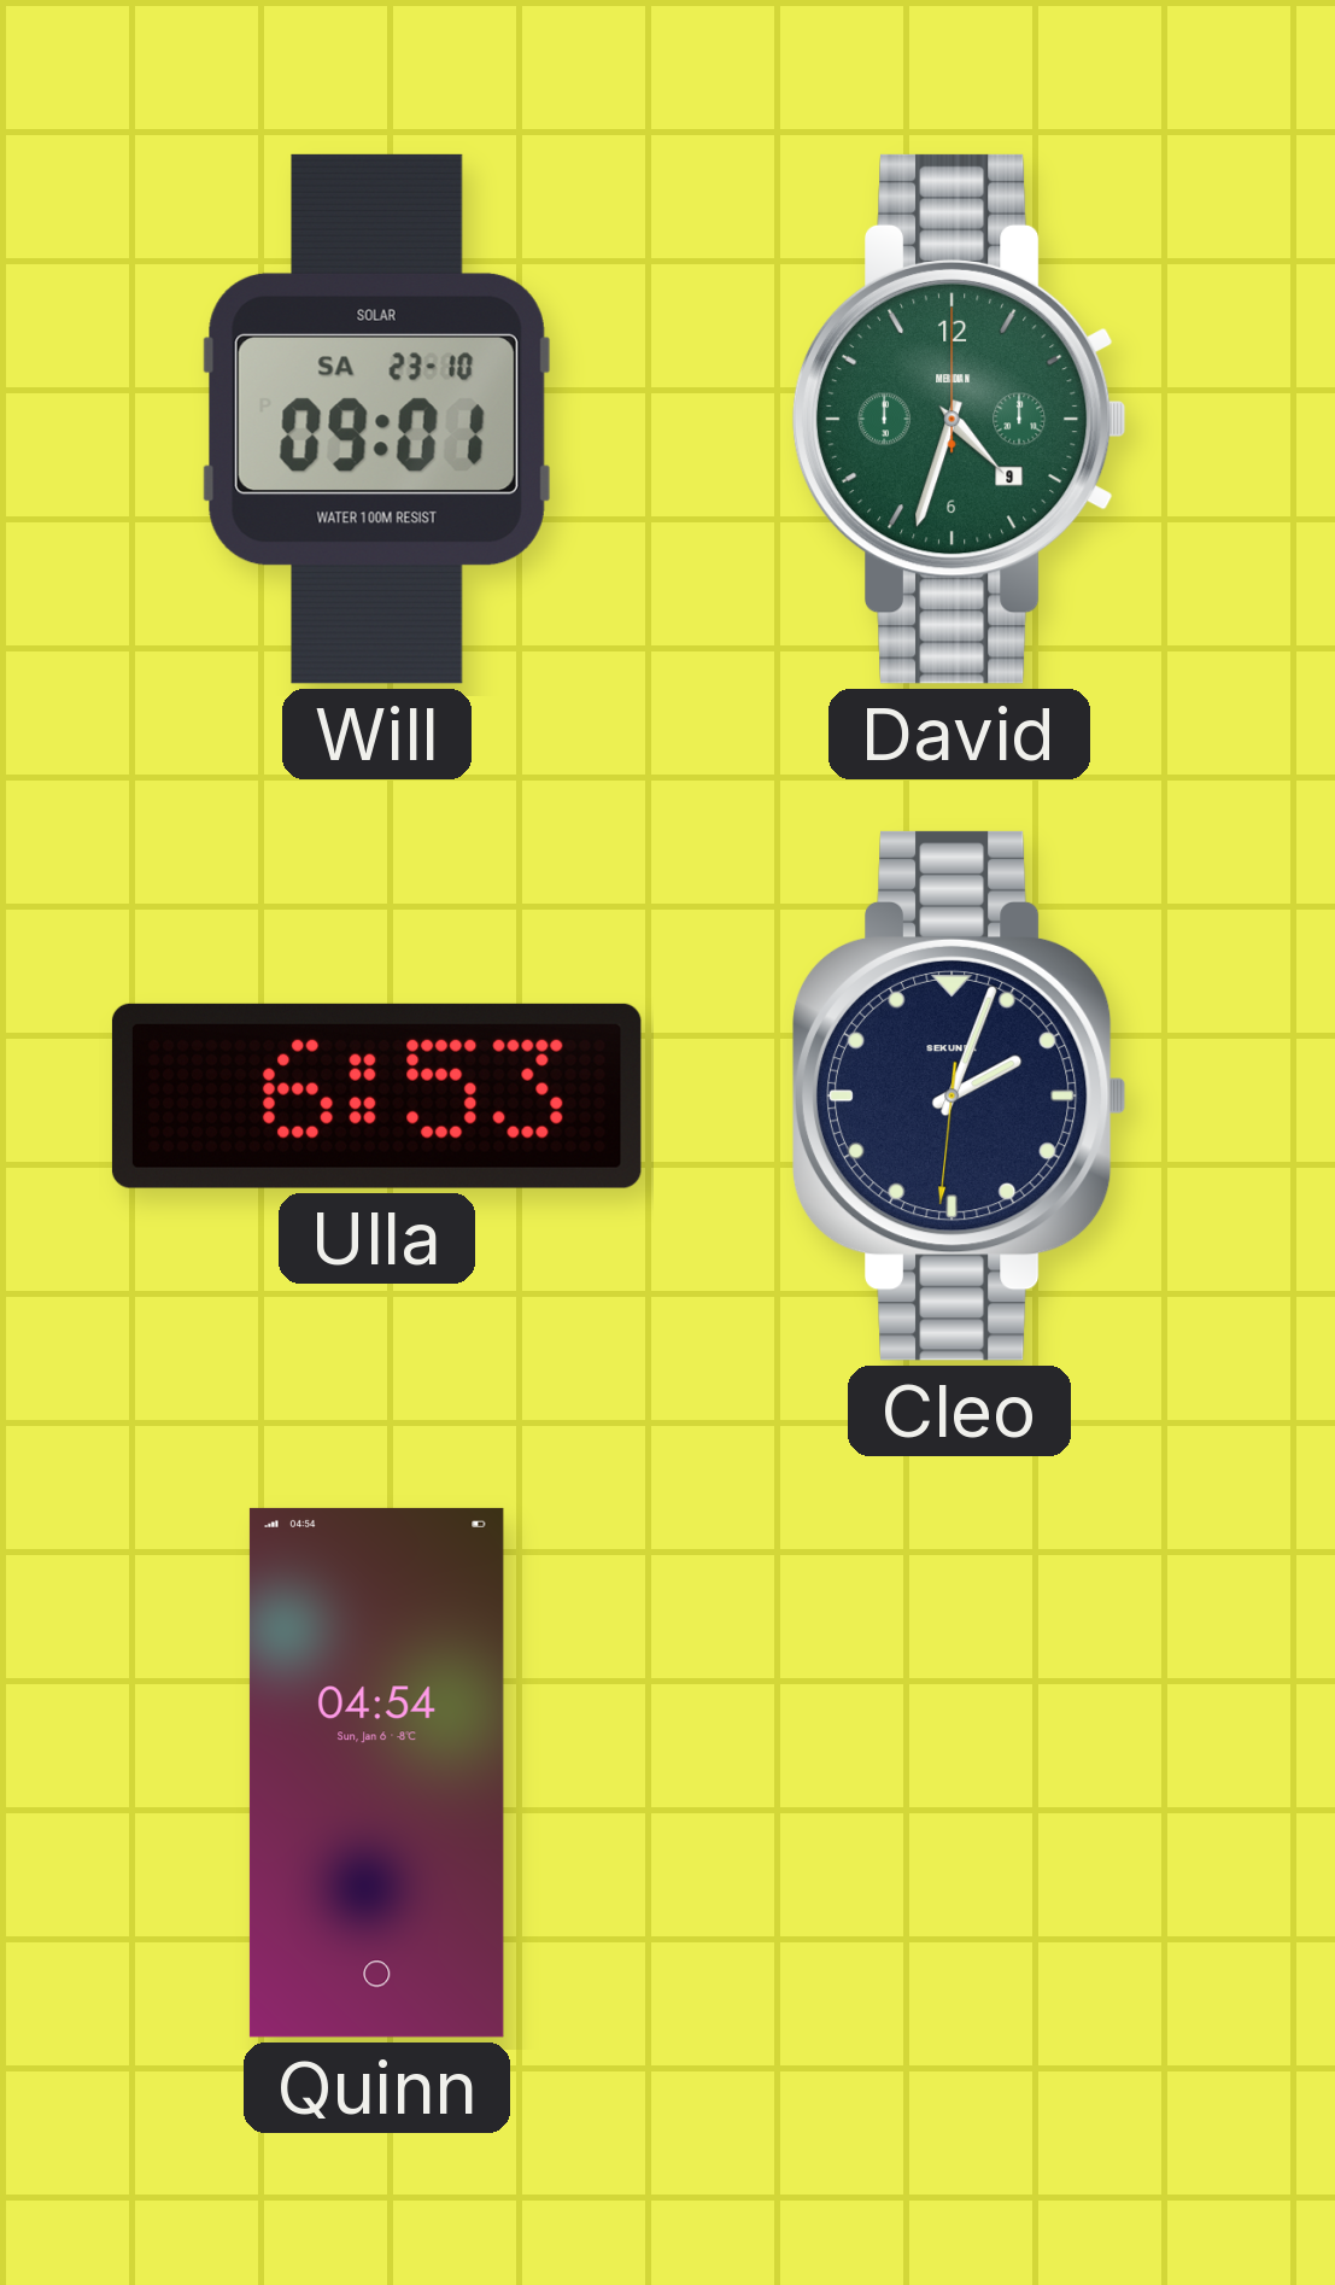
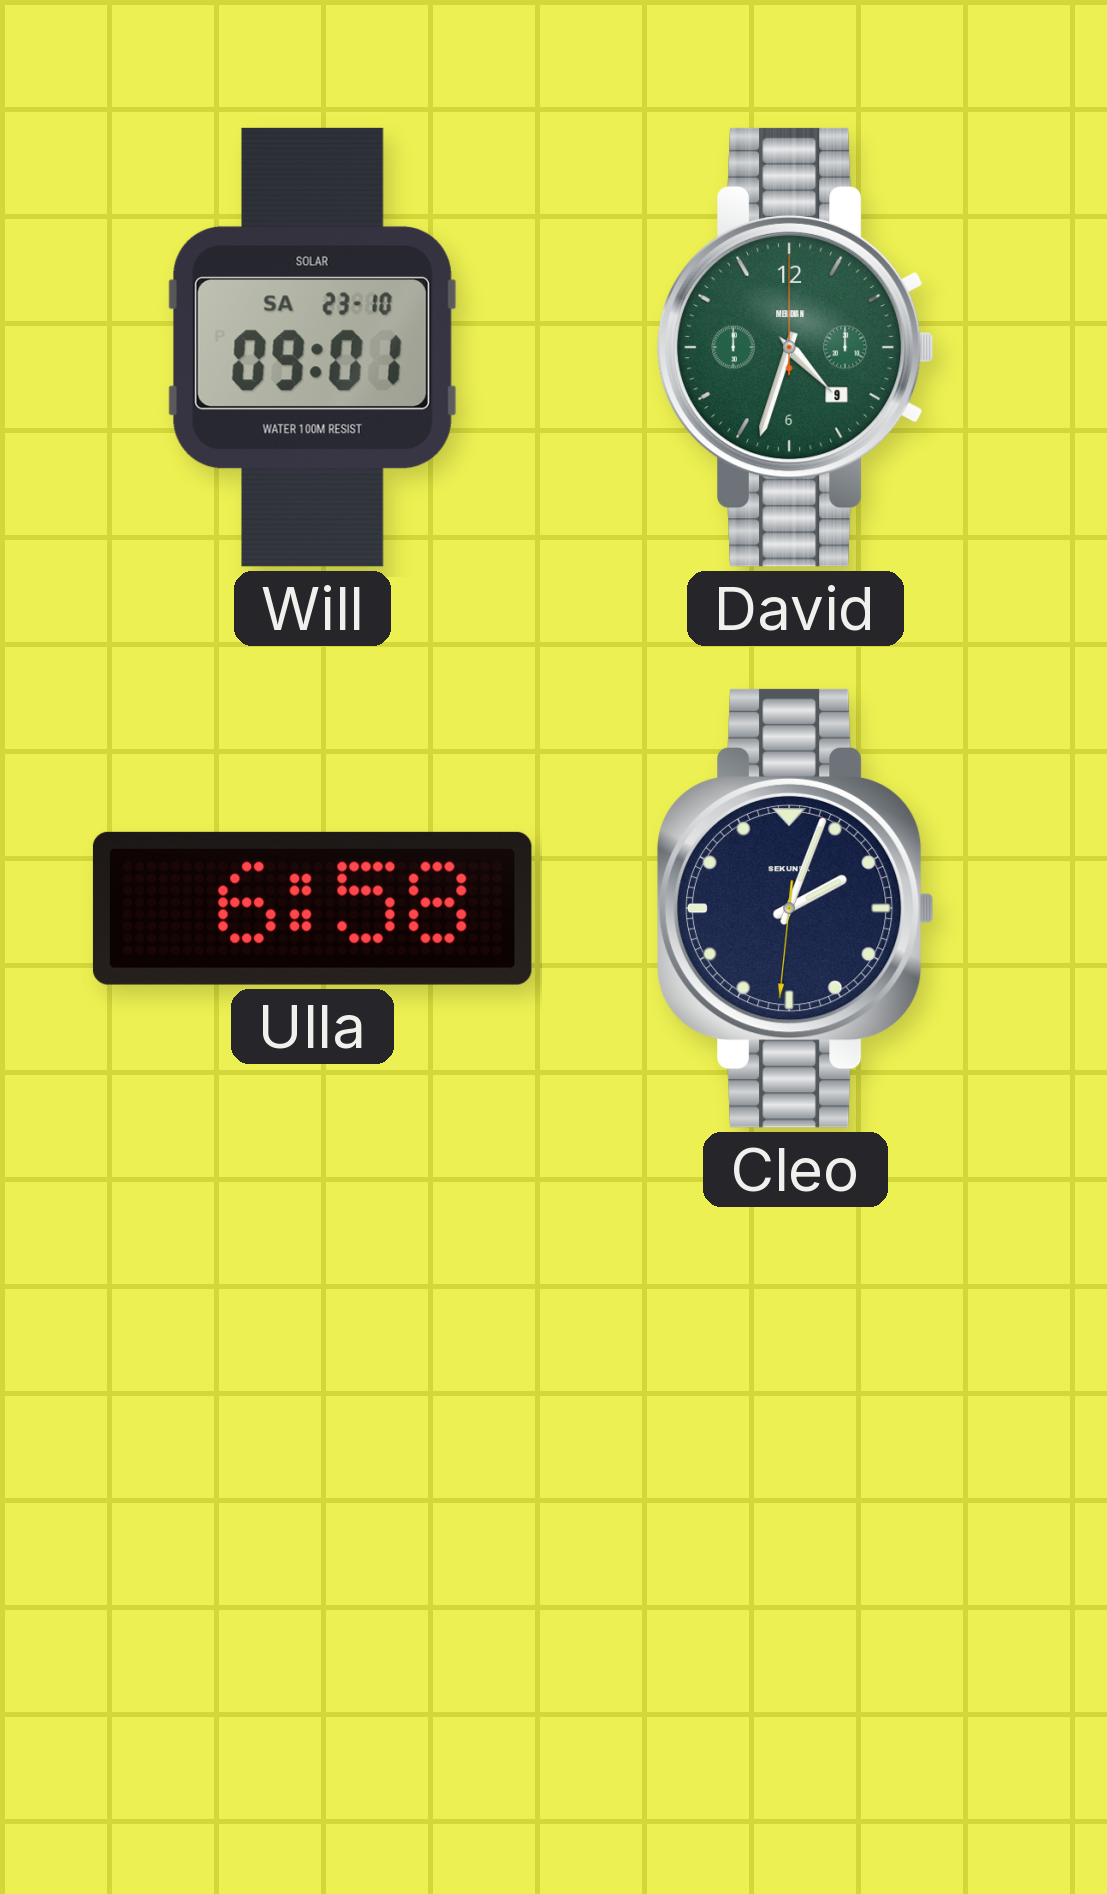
Ulla: 6:53 -> 6:58 (312, 908)
Quinn: 04:54 -> none (376, 1772)
